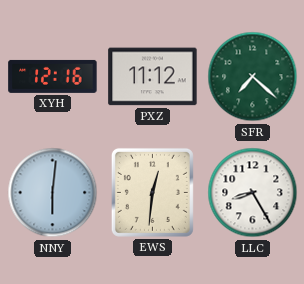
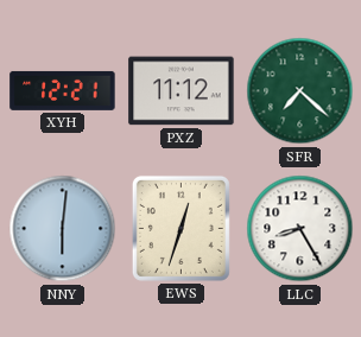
XYH: 12:16 -> 12:21 (63, 90)
EWS: 12:31 -> 12:33 (180, 228)
